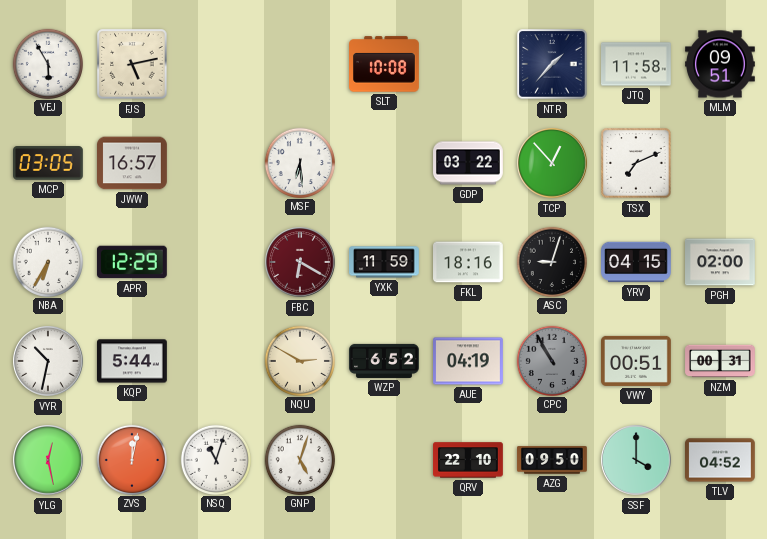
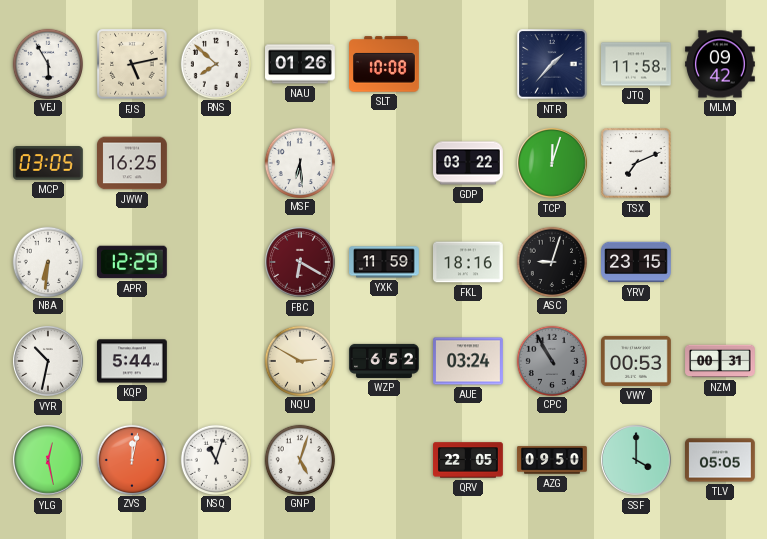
RNS: none -> 7:52 (215, 63)
NAU: none -> 01:26 (300, 64)
MLM: 09:51 -> 09:42 (721, 64)
JWW: 16:57 -> 16:25 (133, 163)
TCP: 12:53 -> 12:03 (552, 163)
NBA: 6:35 -> 6:31 (47, 261)
YRV: 04:15 -> 23:15 (637, 262)
PGH: 02:00 -> none (721, 262)
AUE: 04:19 -> 03:24 (469, 361)
VWY: 00:51 -> 00:53 (637, 361)
QRV: 22:10 -> 22:05 (468, 460)
TLV: 04:52 -> 05:05 (721, 460)
